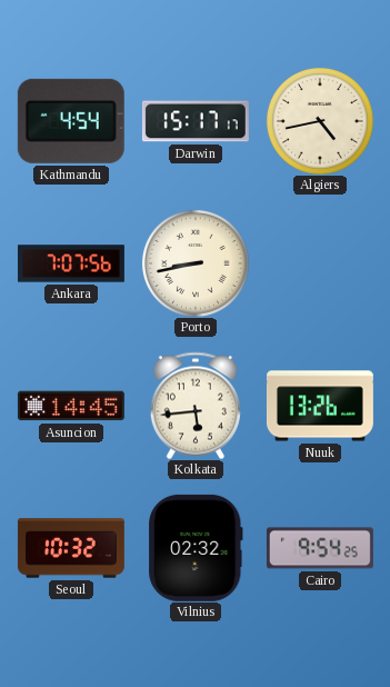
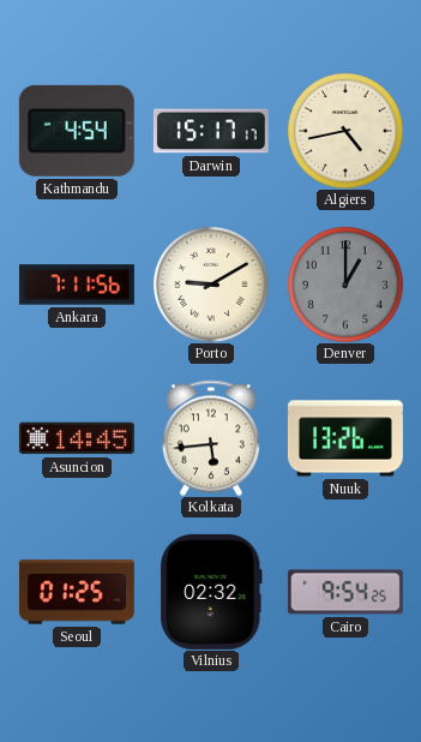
Ankara: 7:07 -> 7:11 (77, 285)
Porto: 8:43 -> 9:10 (211, 285)
Denver: none -> 1:00 (345, 285)
Seoul: 10:32 -> 01:25 (77, 592)
